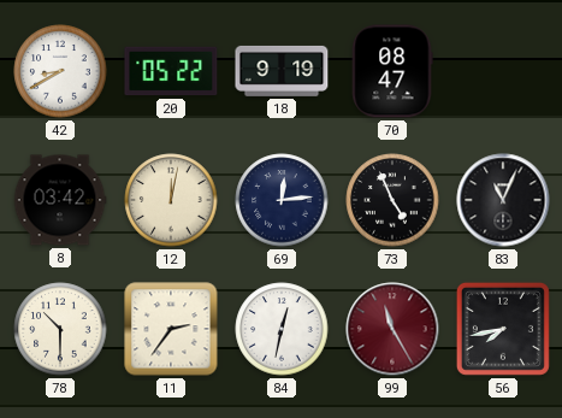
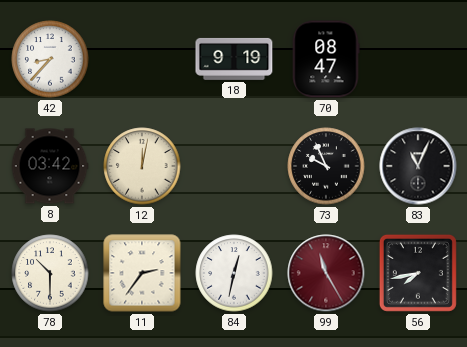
42: 8:40 -> 8:37 (50, 59)
20: 05:22 -> none (171, 71)
69: 12:14 -> none (282, 200)
73: 4:56 -> 9:56 (326, 166)
